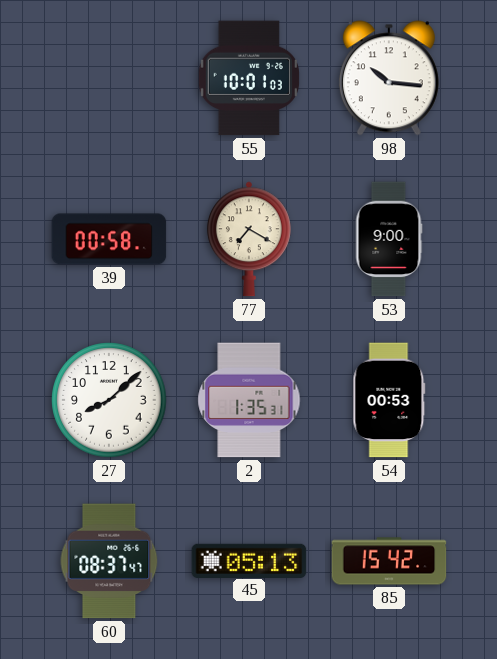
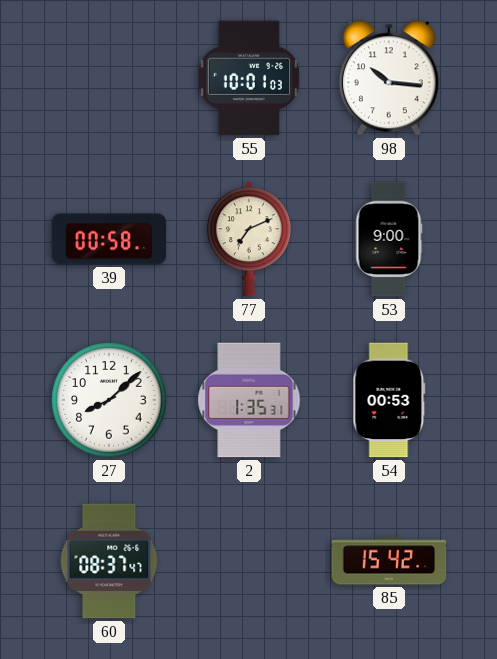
77: 7:20 -> 7:11 (249, 239)
45: 05:13 -> none (249, 560)
